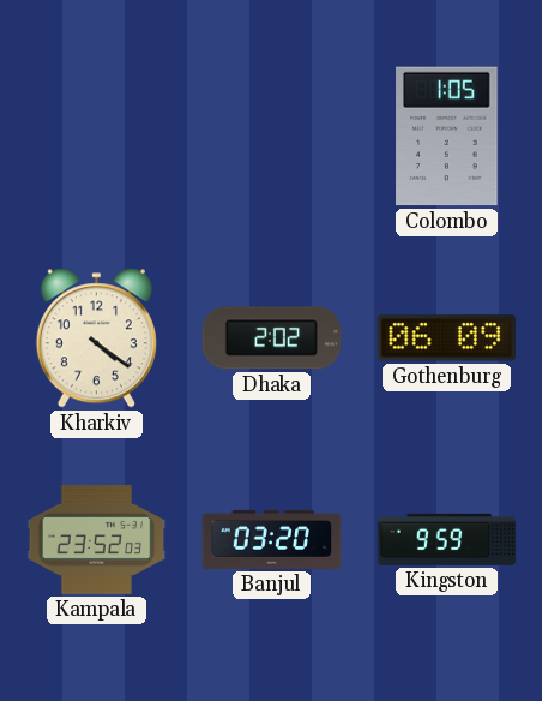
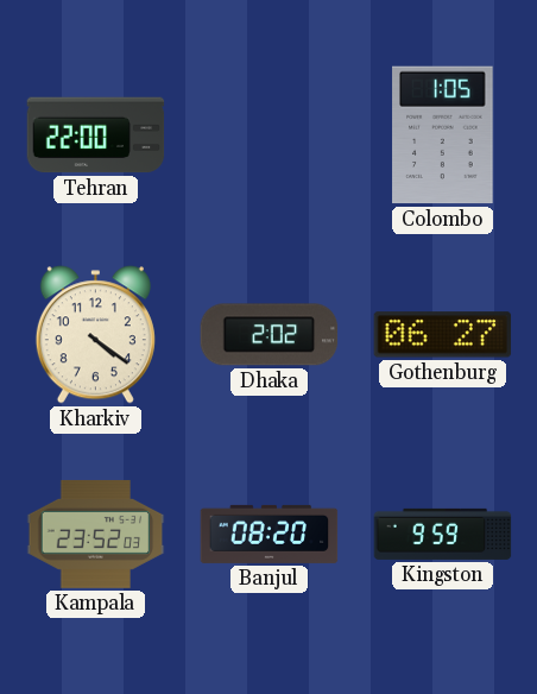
Tehran: none -> 22:00 (96, 135)
Gothenburg: 06:09 -> 06:27 (443, 335)
Banjul: 03:20 -> 08:20 (270, 534)
